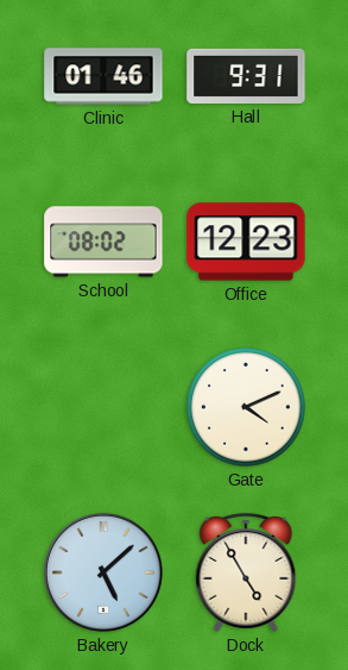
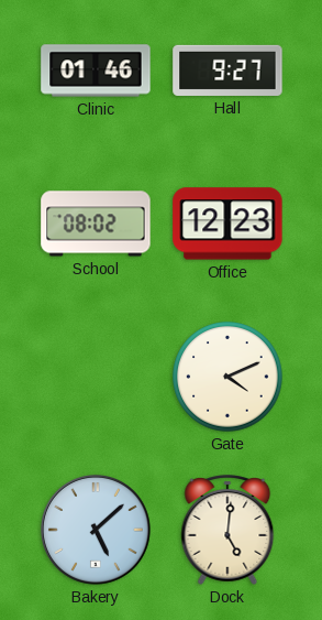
Hall: 9:31 -> 9:27 (227, 70)
Dock: 4:55 -> 5:01 (227, 530)
